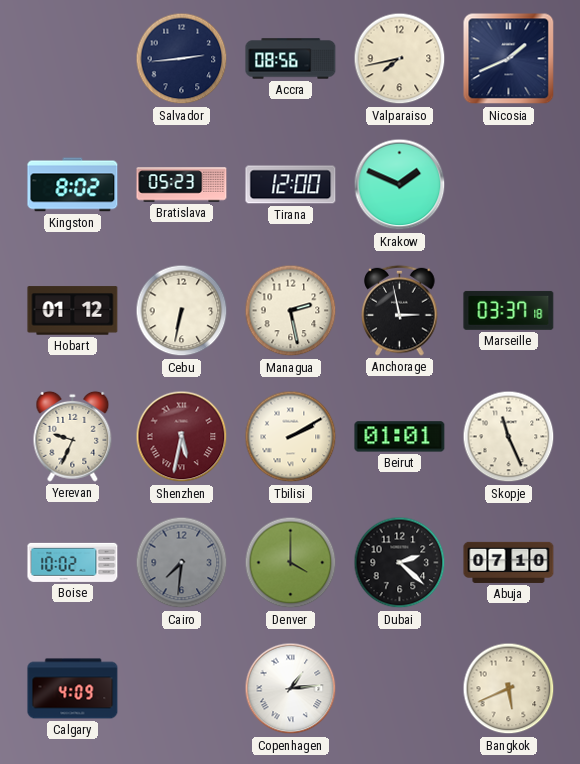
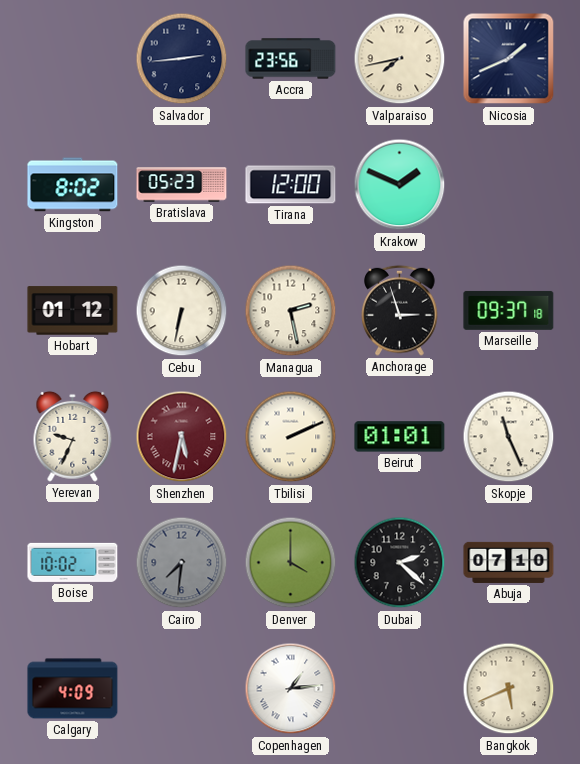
Accra: 08:56 -> 23:56 (291, 59)
Anchorage: 2:58 -> 2:57 (400, 310)
Marseille: 03:37 -> 09:37 (509, 310)
Tbilisi: 2:10 -> 2:11 (291, 437)
